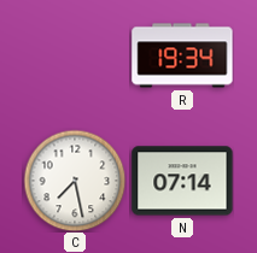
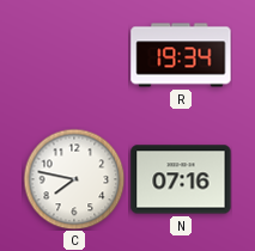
C: 7:28 -> 7:47 (74, 179)
N: 07:14 -> 07:16 (181, 179)
